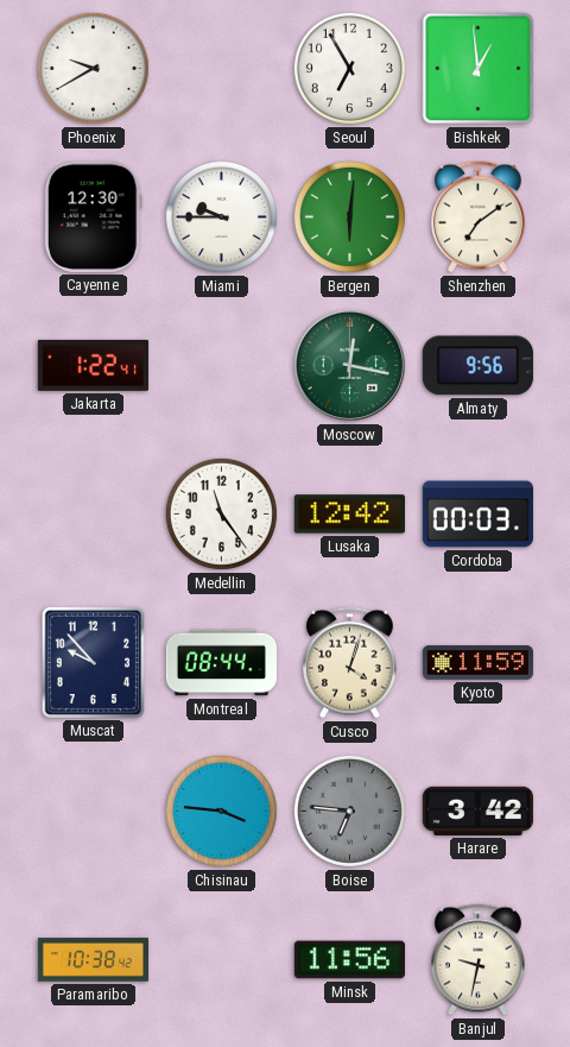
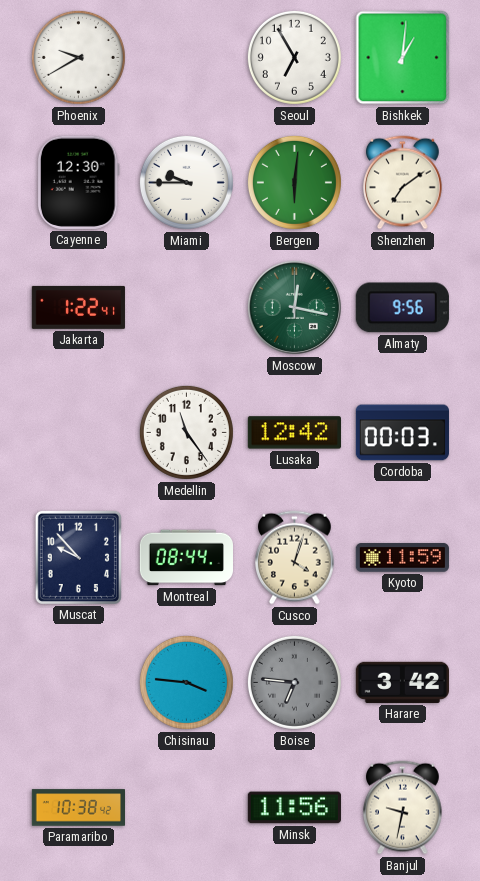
Bishkek: 12:59 -> 1:01 (403, 58)
